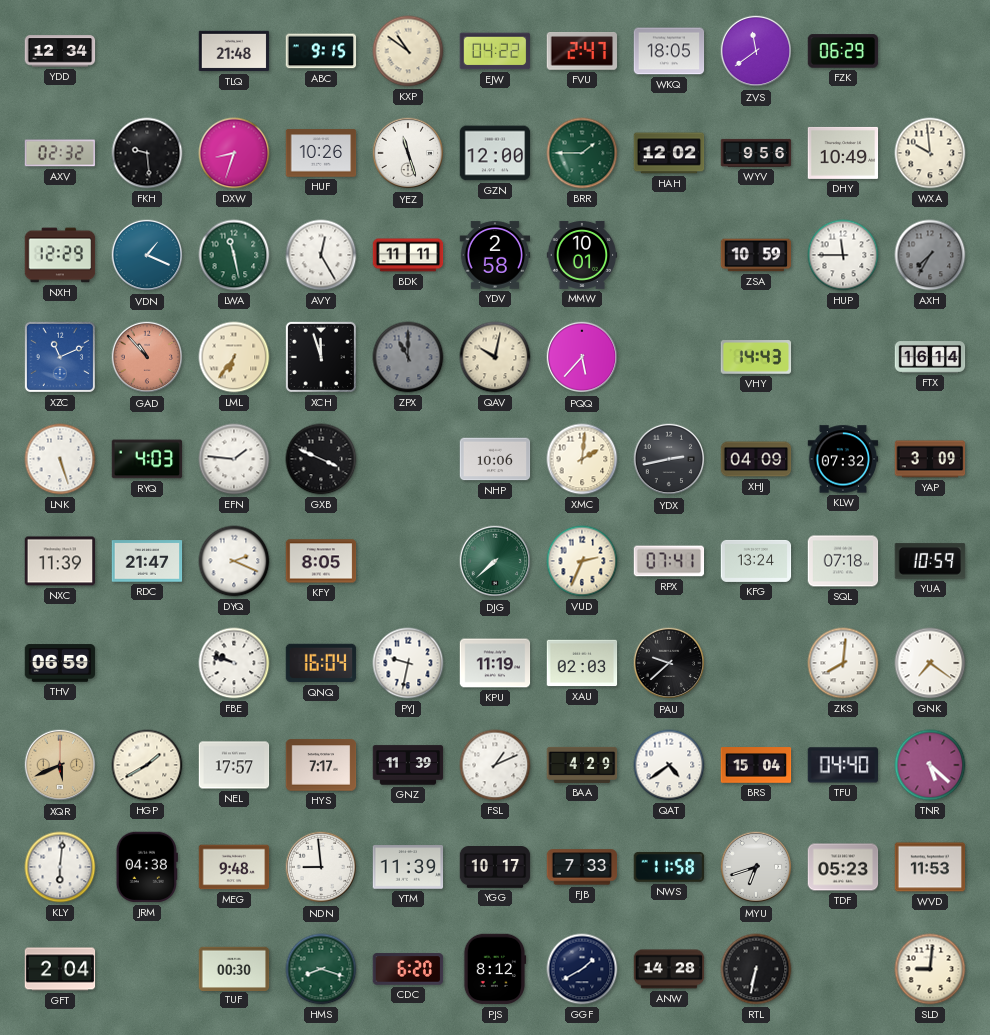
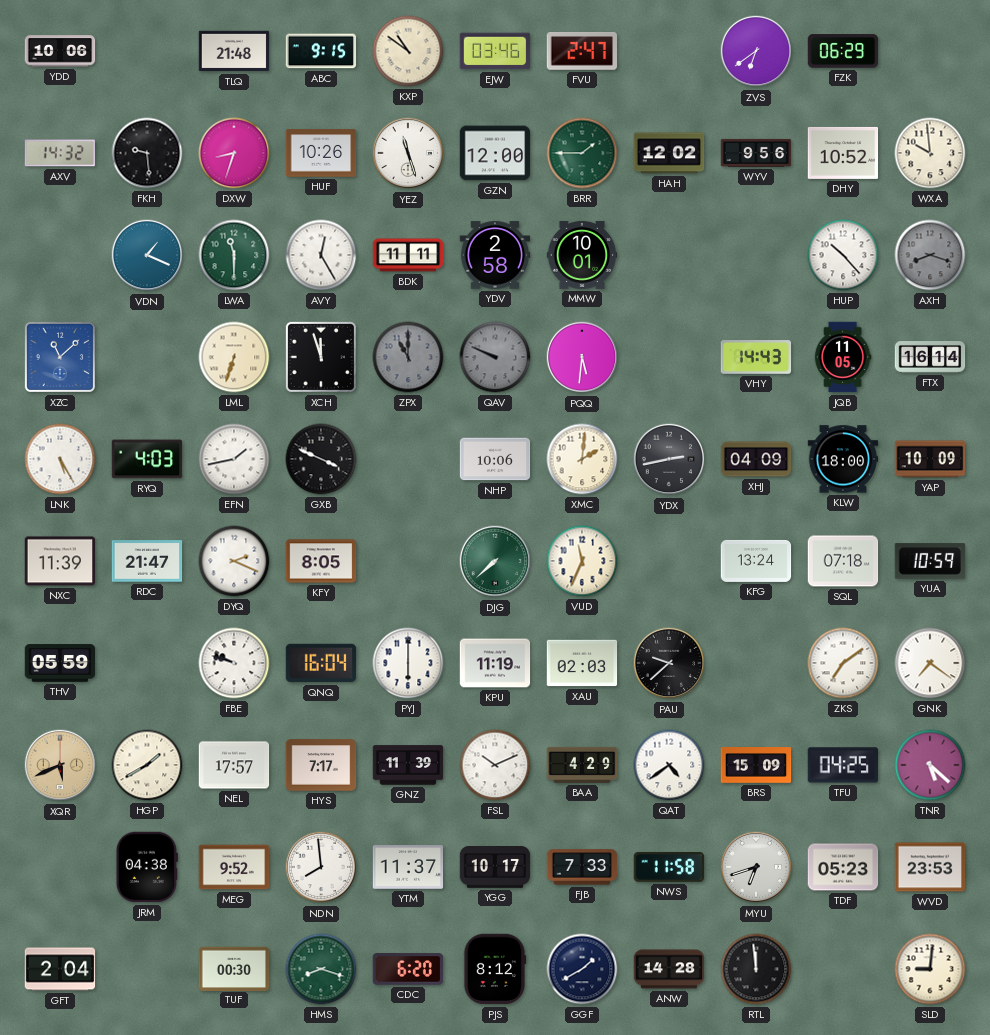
YDD: 12:34 -> 10:06 (60, 51)
EJW: 04:22 -> 03:46 (495, 51)
WKQ: 18:05 -> none (669, 51)
ZVS: 11:39 -> 6:39 (756, 51)
AXV: 02:32 -> 14:32 (60, 153)
DHY: 10:49 -> 10:52 (843, 153)
NXH: 12:29 -> none (60, 255)
LWA: 11:28 -> 11:30 (234, 255)
ZSA: 10:59 -> none (756, 255)
HUP: 11:45 -> 10:23 (843, 255)
AXH: 7:35 -> 8:18 (930, 255)
XZC: 11:11 -> 11:08 (60, 357)
GAD: 10:53 -> none (147, 357)
LML: 6:36 -> 6:33 (234, 357)
QAV: 10:02 -> 9:49 (495, 357)
QAV dial: cream -> grey (495, 357)
PQQ: 5:37 -> 5:31 (582, 357)
JQB: none -> 11:05 (843, 357)
LNK: 5:27 -> 5:25 (60, 459)
EFN: 1:46 -> 1:43 (234, 459)
KLW: 07:32 -> 18:00 (843, 459)
YAP: 3:09 -> 10:09 (930, 459)
VUD: 2:34 -> 11:34 (582, 561)
RPX: 07:41 -> none (669, 561)
THV: 06:59 -> 05:59 (60, 663)
PYJ: 9:32 -> 6:00 (408, 663)
ZKS: 8:01 -> 7:09 (843, 663)
FSL: 1:11 -> 10:11 (495, 765)
BRS: 15:04 -> 15:09 (756, 765)
TFU: 04:40 -> 04:25 (843, 765)
KLY: 6:01 -> none (60, 867)
MEG: 9:48 -> 9:52 (234, 867)
NDN: 8:59 -> 7:59 (321, 867)
YTM: 11:39 -> 11:37 (408, 867)
WVD: 11:53 -> 23:53 (930, 867)
RTL: 6:32 -> 11:59 (756, 969)
